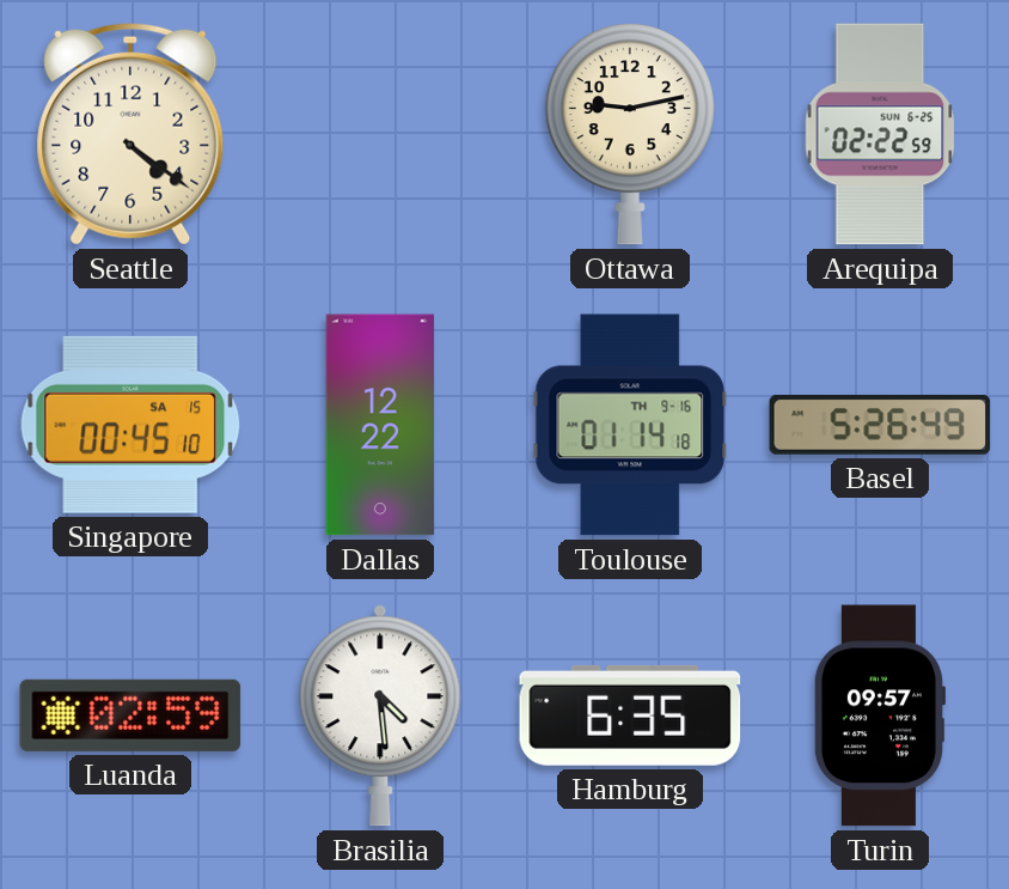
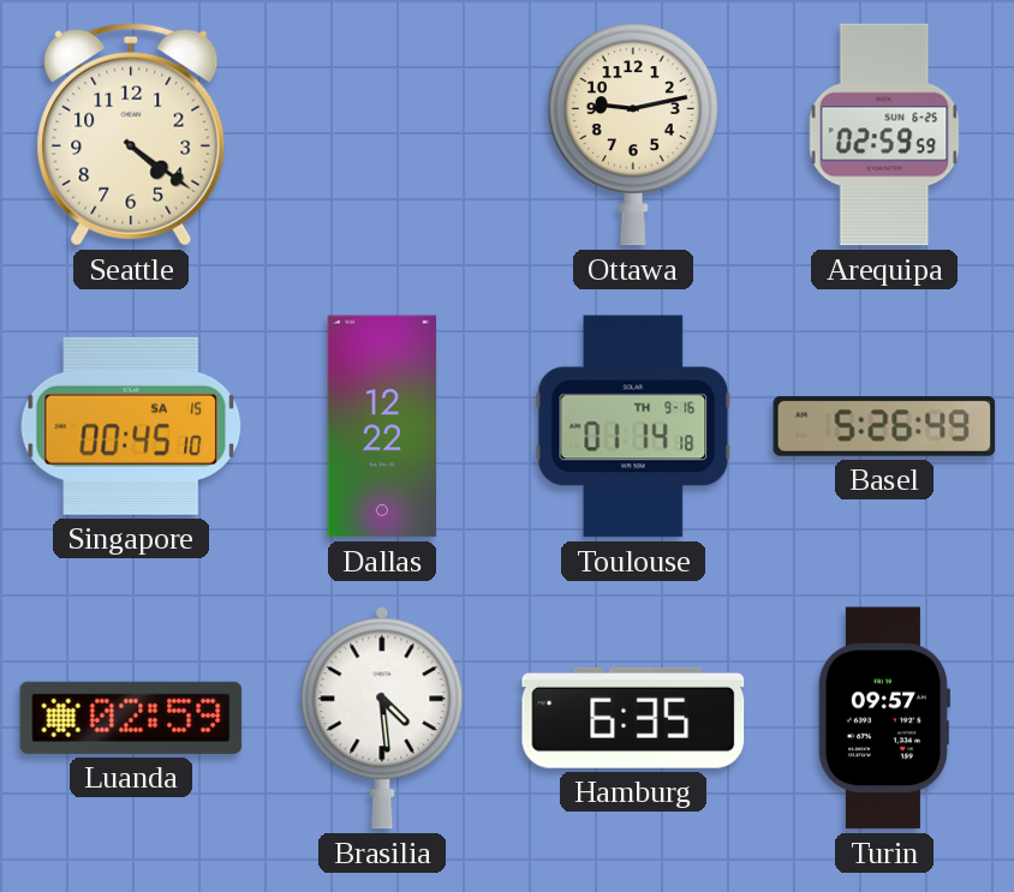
Arequipa: 02:22 -> 02:59 (884, 134)
